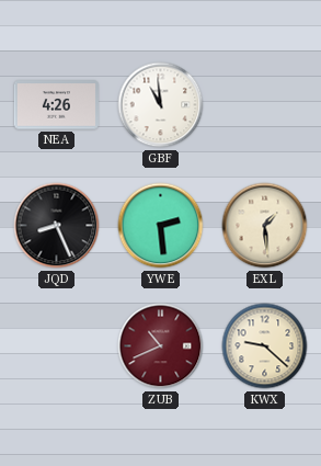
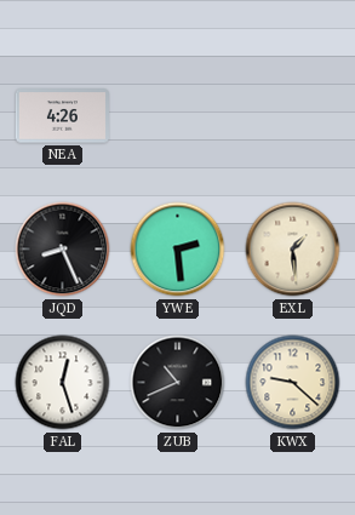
GBF: 10:59 -> none (161, 105)
FAL: none -> 12:27 (63, 383)
ZUB dial: burgundy -> black (178, 383)
